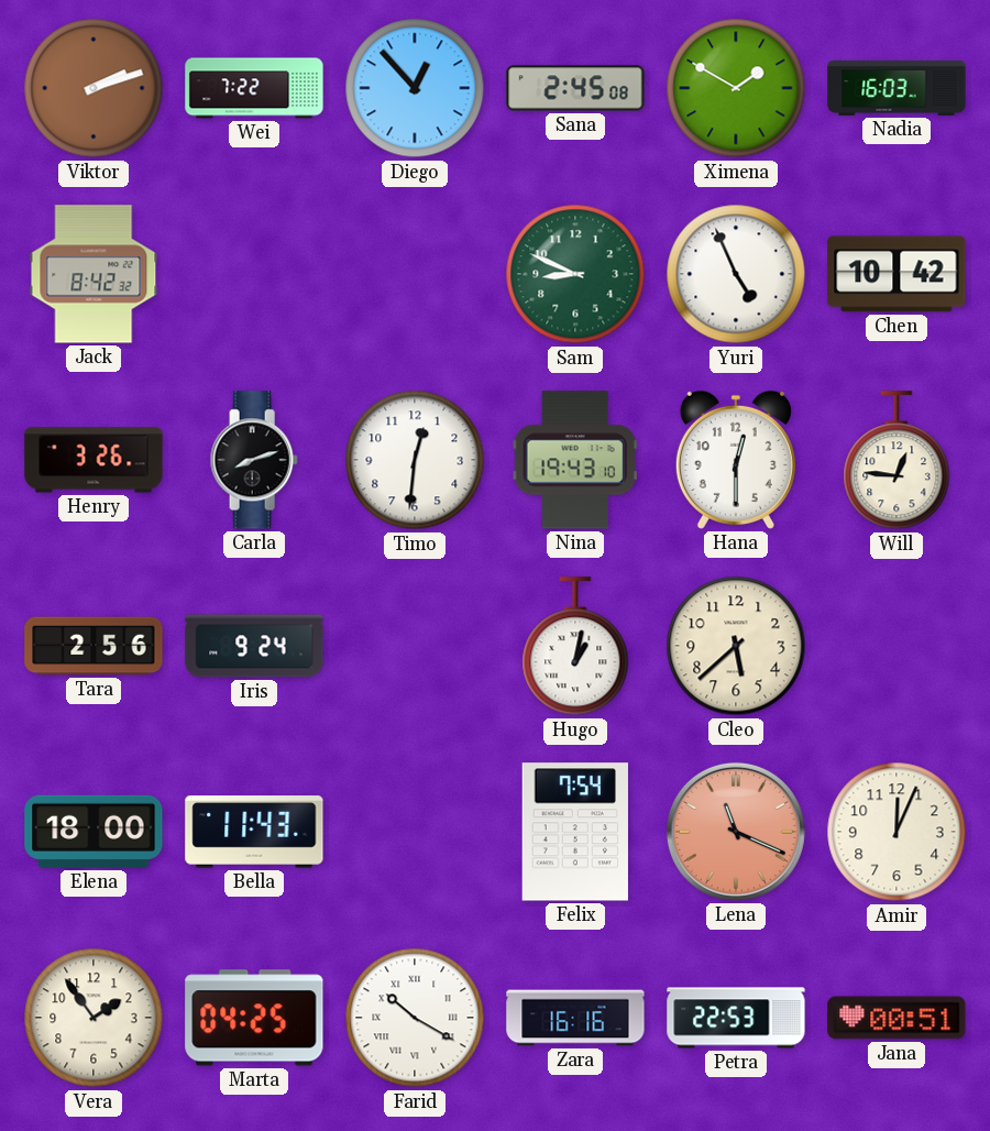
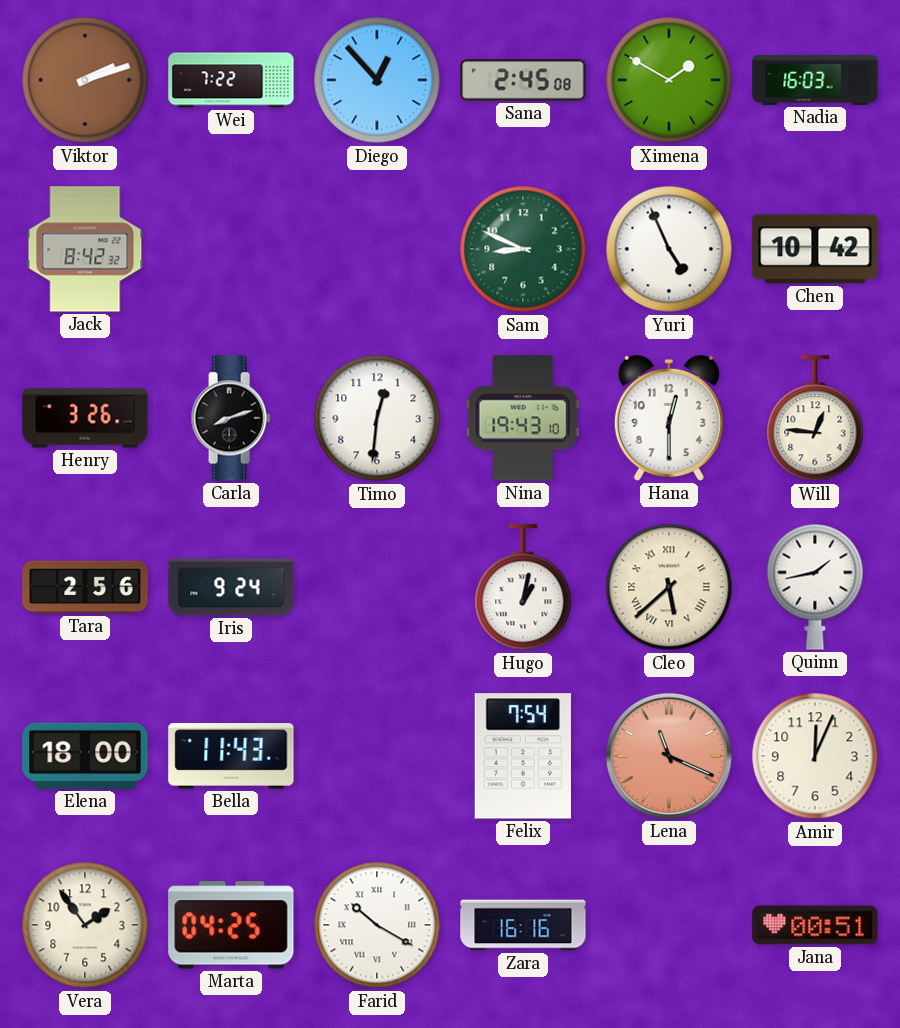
Cleo numerals: Arabic -> Roman (669, 587)
Quinn: none -> 1:43 (815, 587)
Petra: 22:53 -> none (736, 1018)
